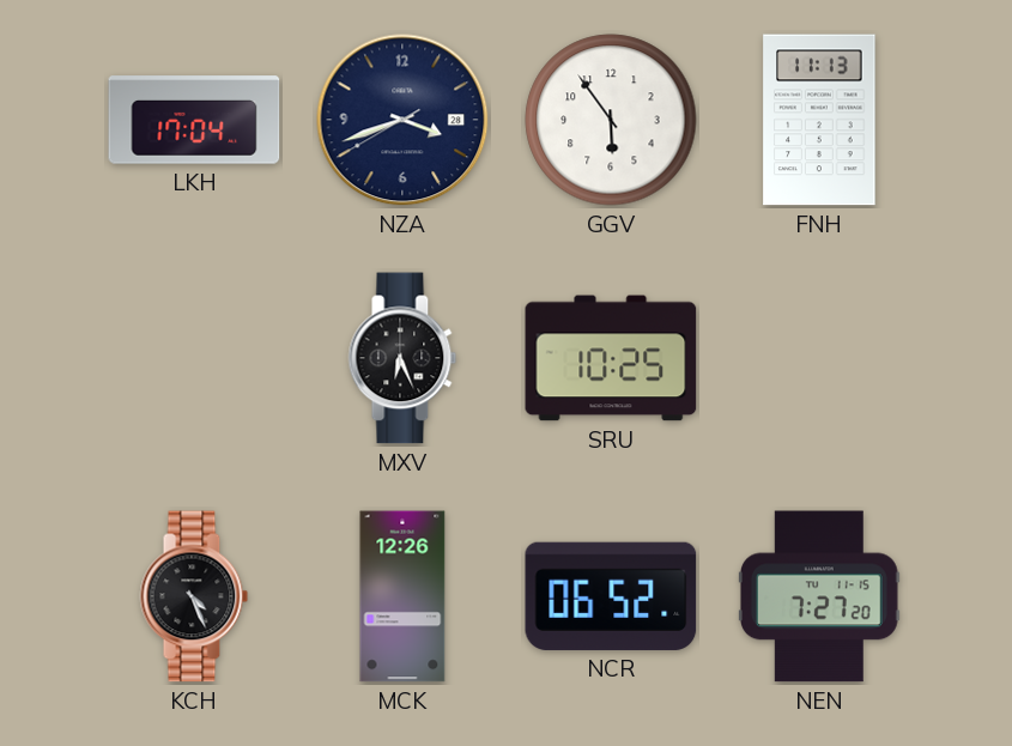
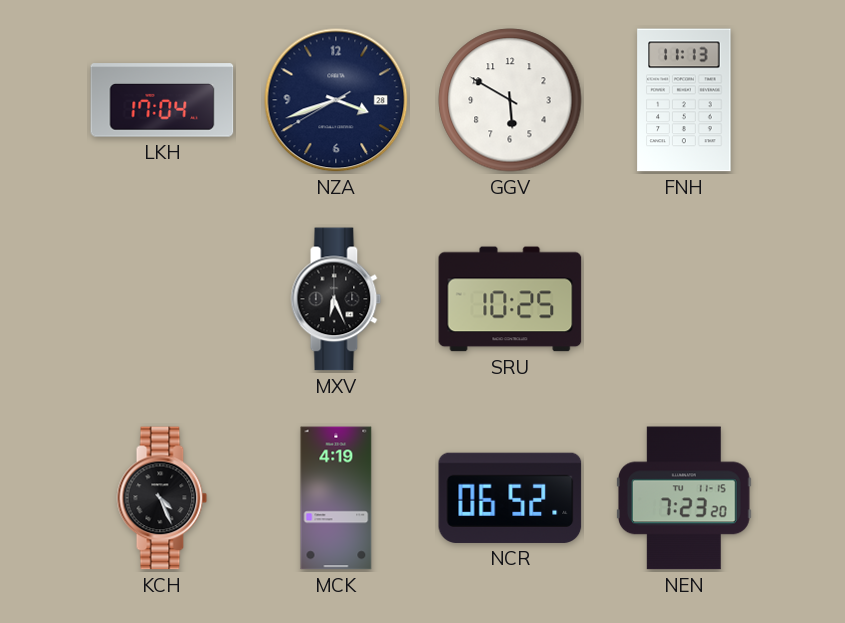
GGV: 5:54 -> 5:50 (510, 100)
MCK: 12:26 -> 4:19 (336, 498)
NEN: 7:27 -> 7:23 (684, 498)
